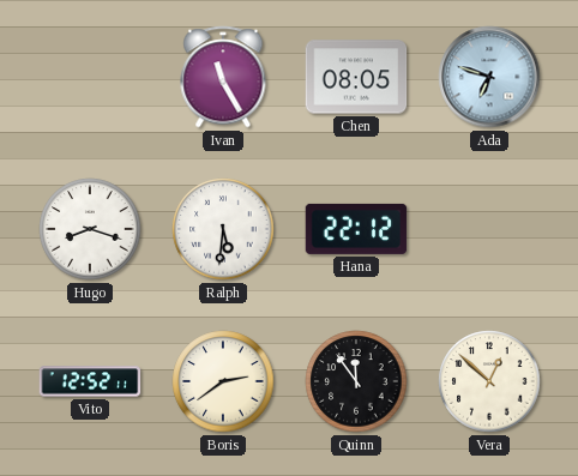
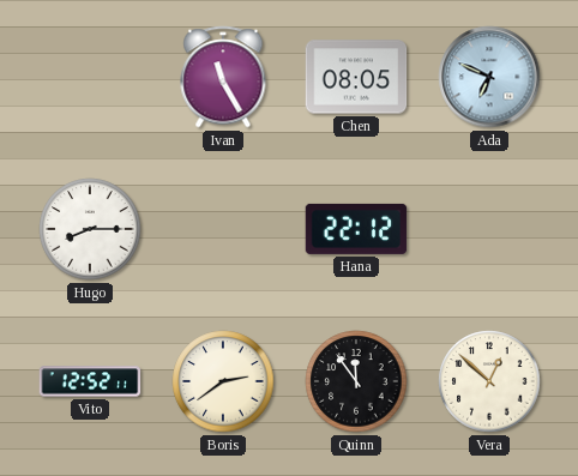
Ada: 6:48 -> 6:49 (489, 77)
Hugo: 8:18 -> 8:15 (90, 229)
Ralph: 5:31 -> none (223, 229)
